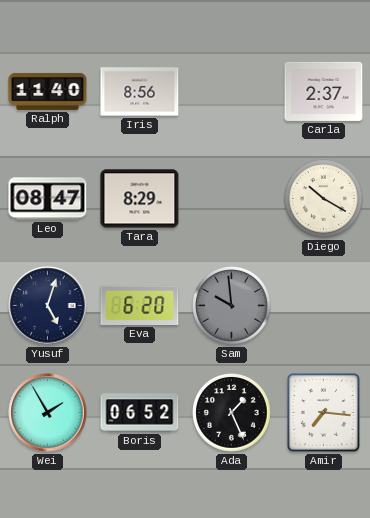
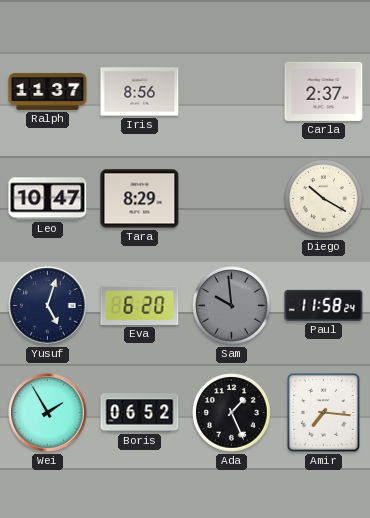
Ralph: 11:40 -> 11:37 (48, 91)
Leo: 08:47 -> 10:47 (48, 199)
Paul: none -> 11:58 (324, 305)
